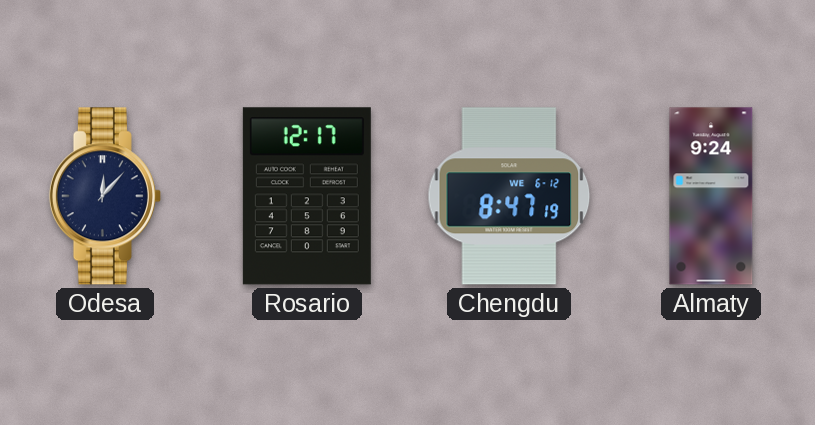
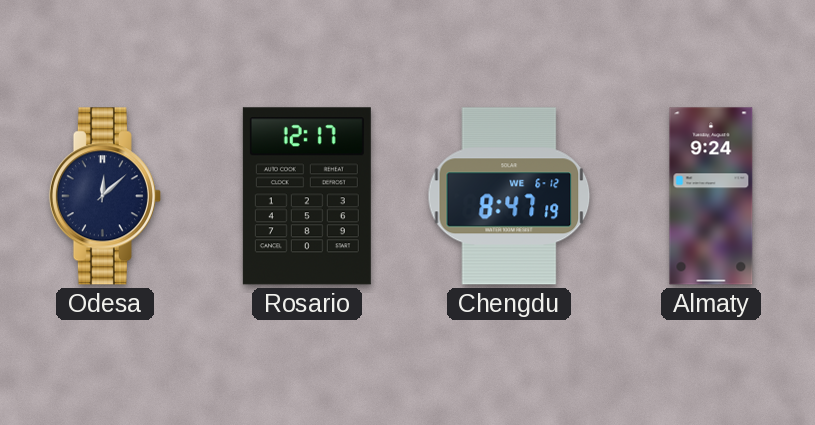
Odesa: 12:07 -> 12:08 (105, 196)
